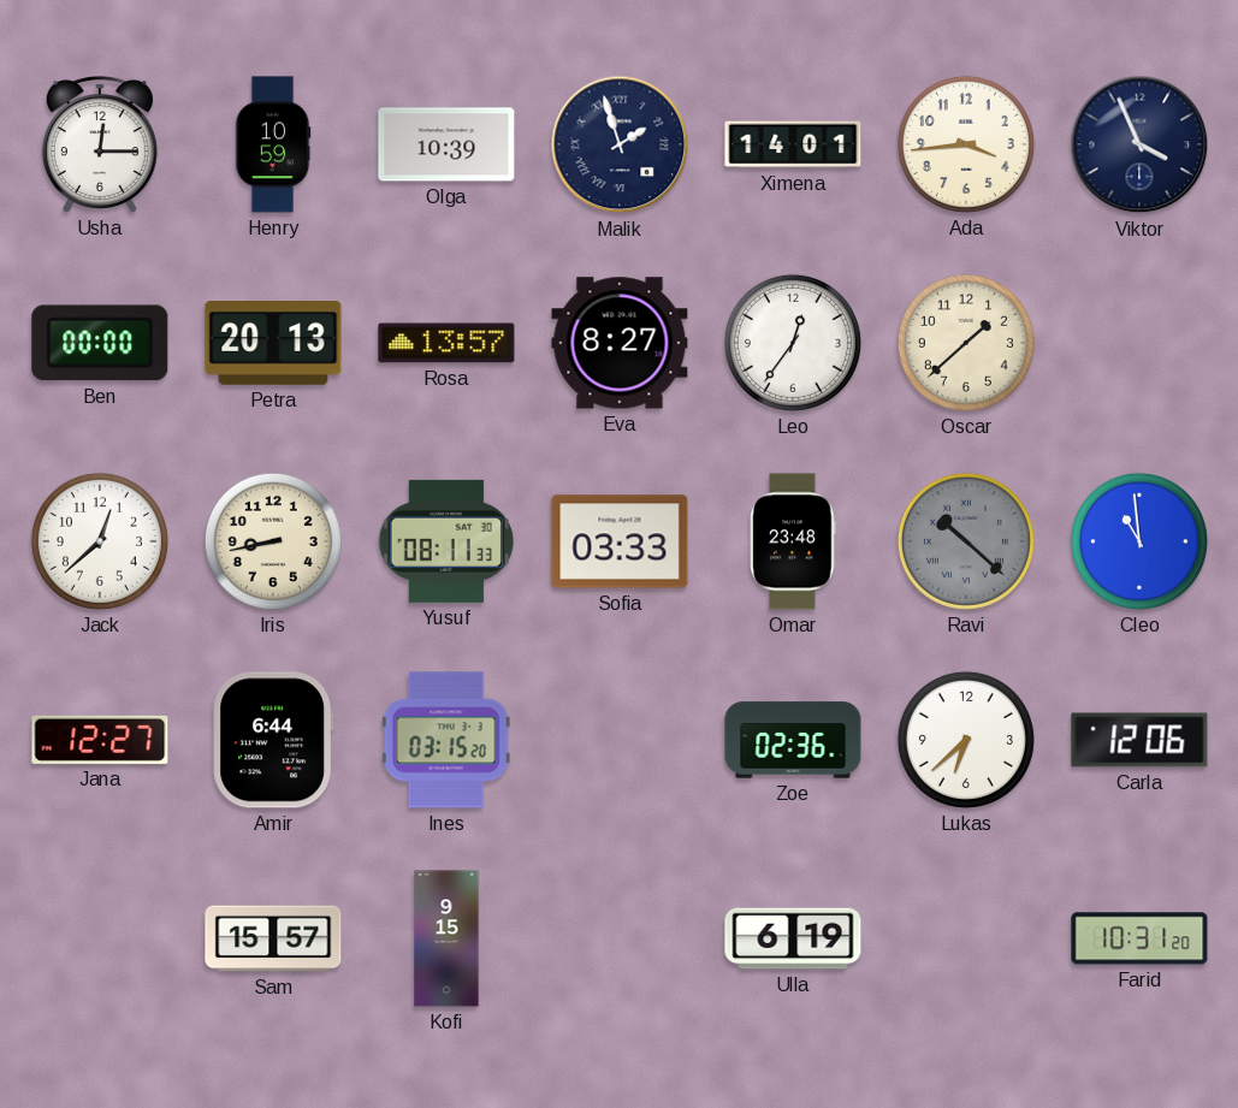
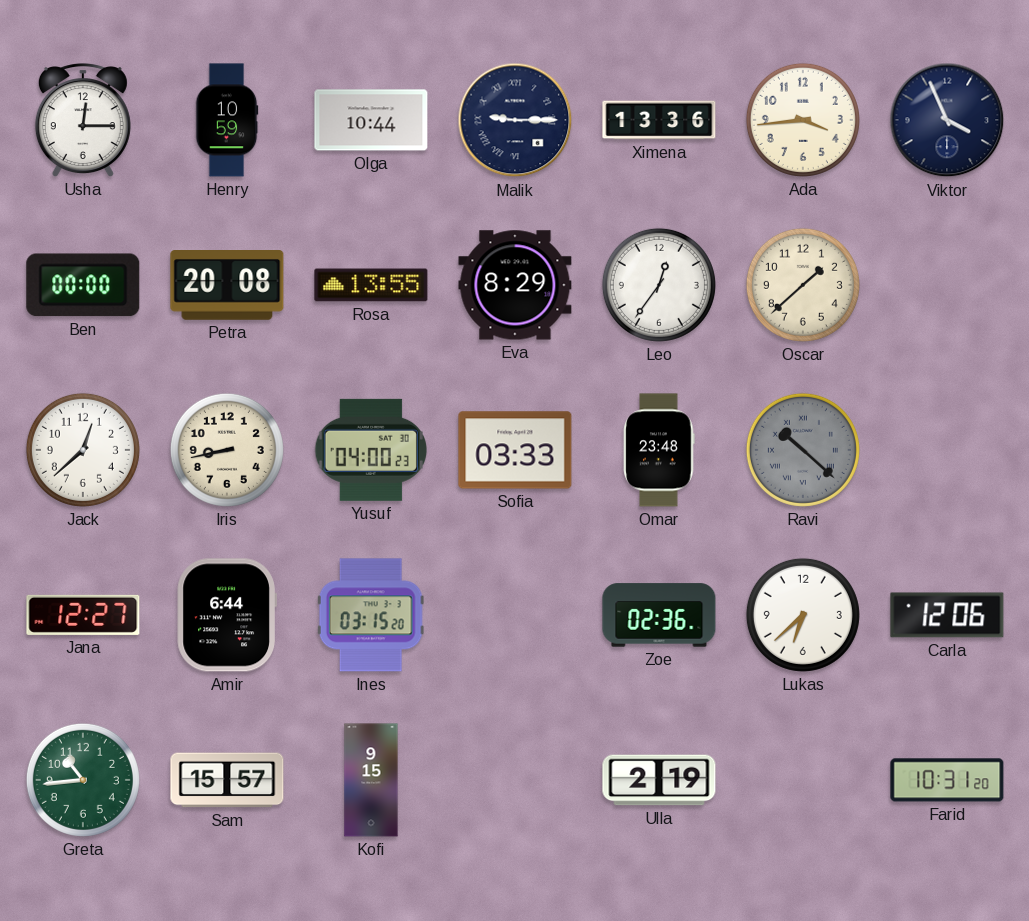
Olga: 10:39 -> 10:44 (371, 120)
Malik: 1:57 -> 9:15 (515, 120)
Ximena: 14:01 -> 13:36 (659, 120)
Petra: 20:13 -> 20:08 (227, 286)
Rosa: 13:57 -> 13:55 (371, 285)
Eva: 8:27 -> 8:29 (515, 285)
Yusuf: 08:11 -> 04:00 (371, 450)
Cleo: 10:59 -> none (1139, 541)
Greta: none -> 10:44 (83, 780)
Ulla: 6:19 -> 2:19 (659, 780)
